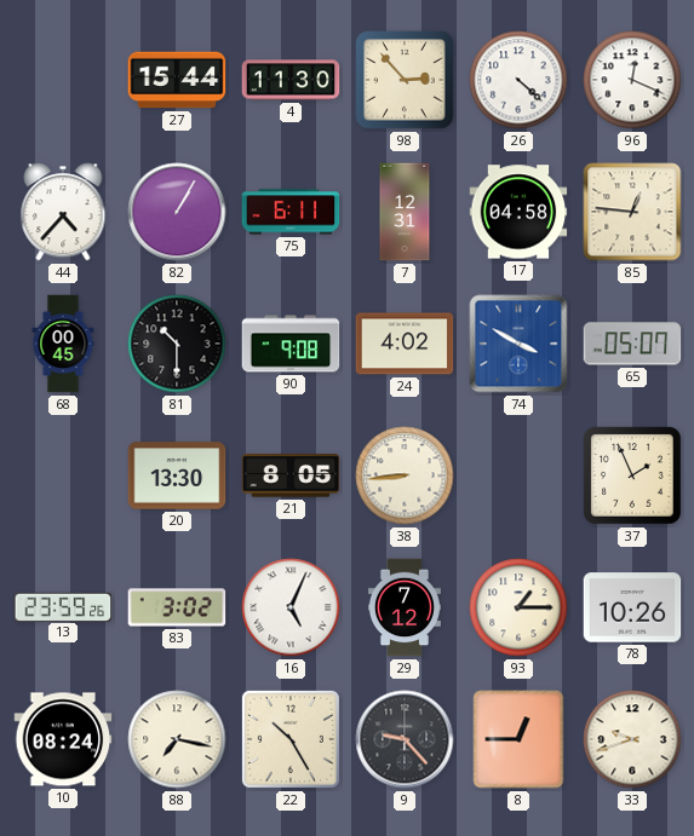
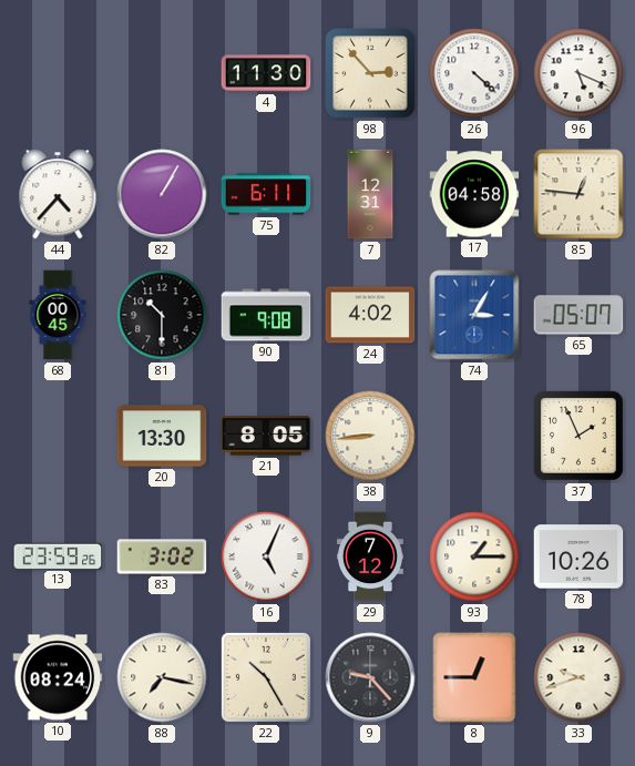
27: 15:44 -> none (177, 80)
96: 12:19 -> 5:19 (578, 73)
74: 3:50 -> 3:05 (474, 315)
